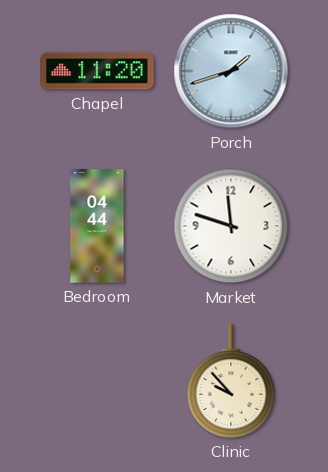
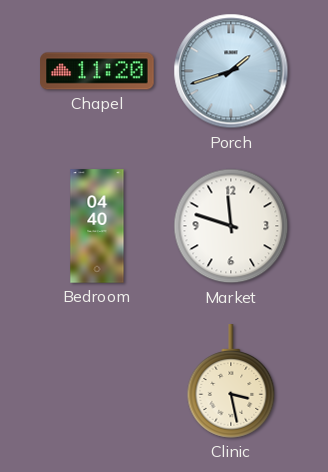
Bedroom: 04:44 -> 04:40 (97, 226)
Clinic: 9:53 -> 3:28 (231, 381)
